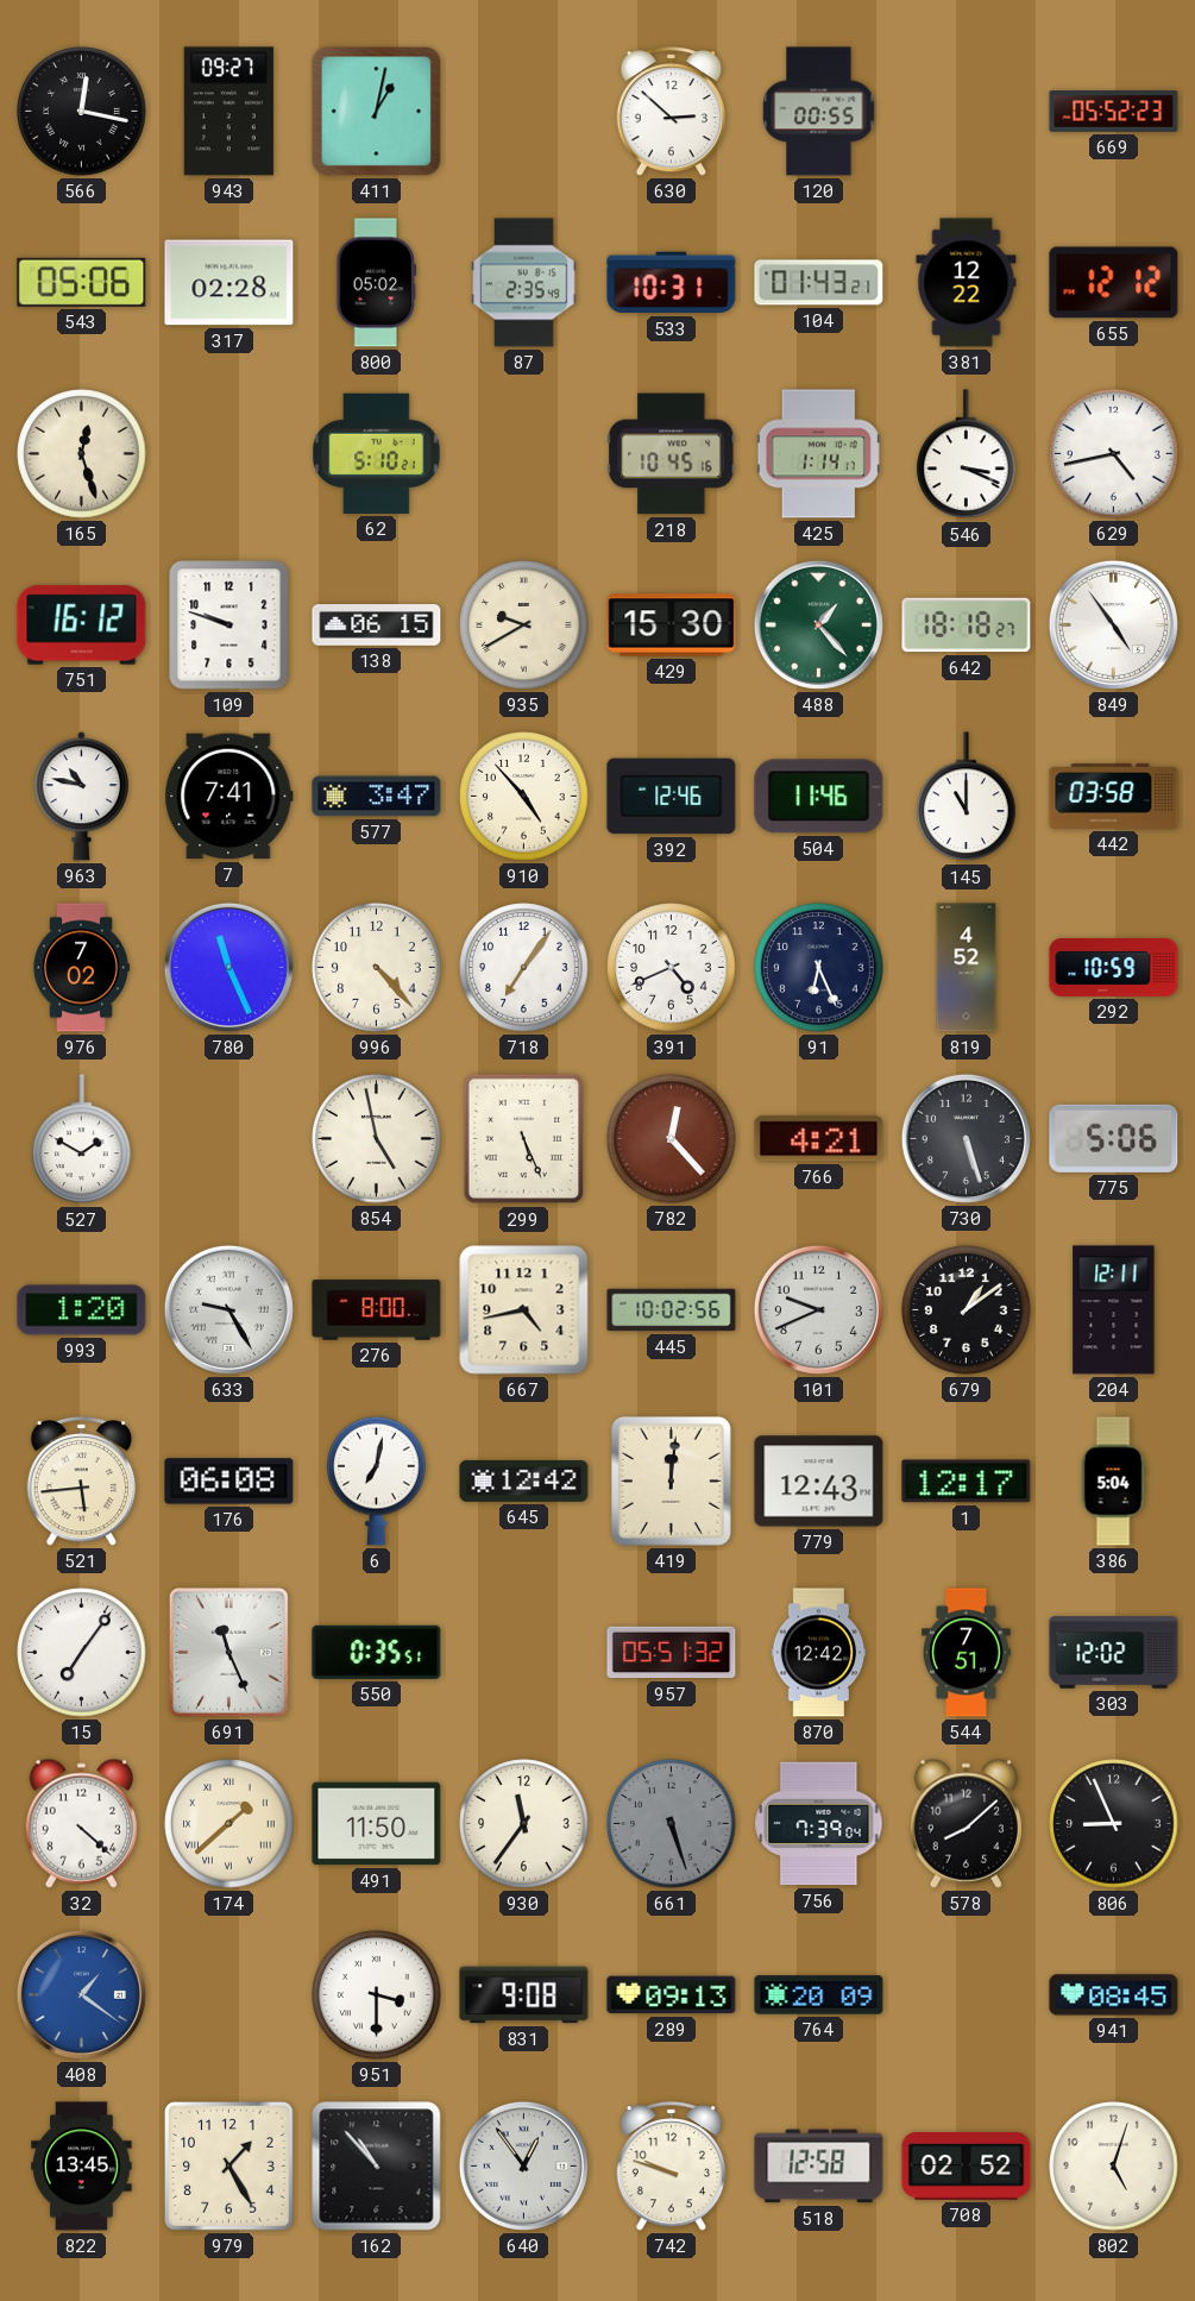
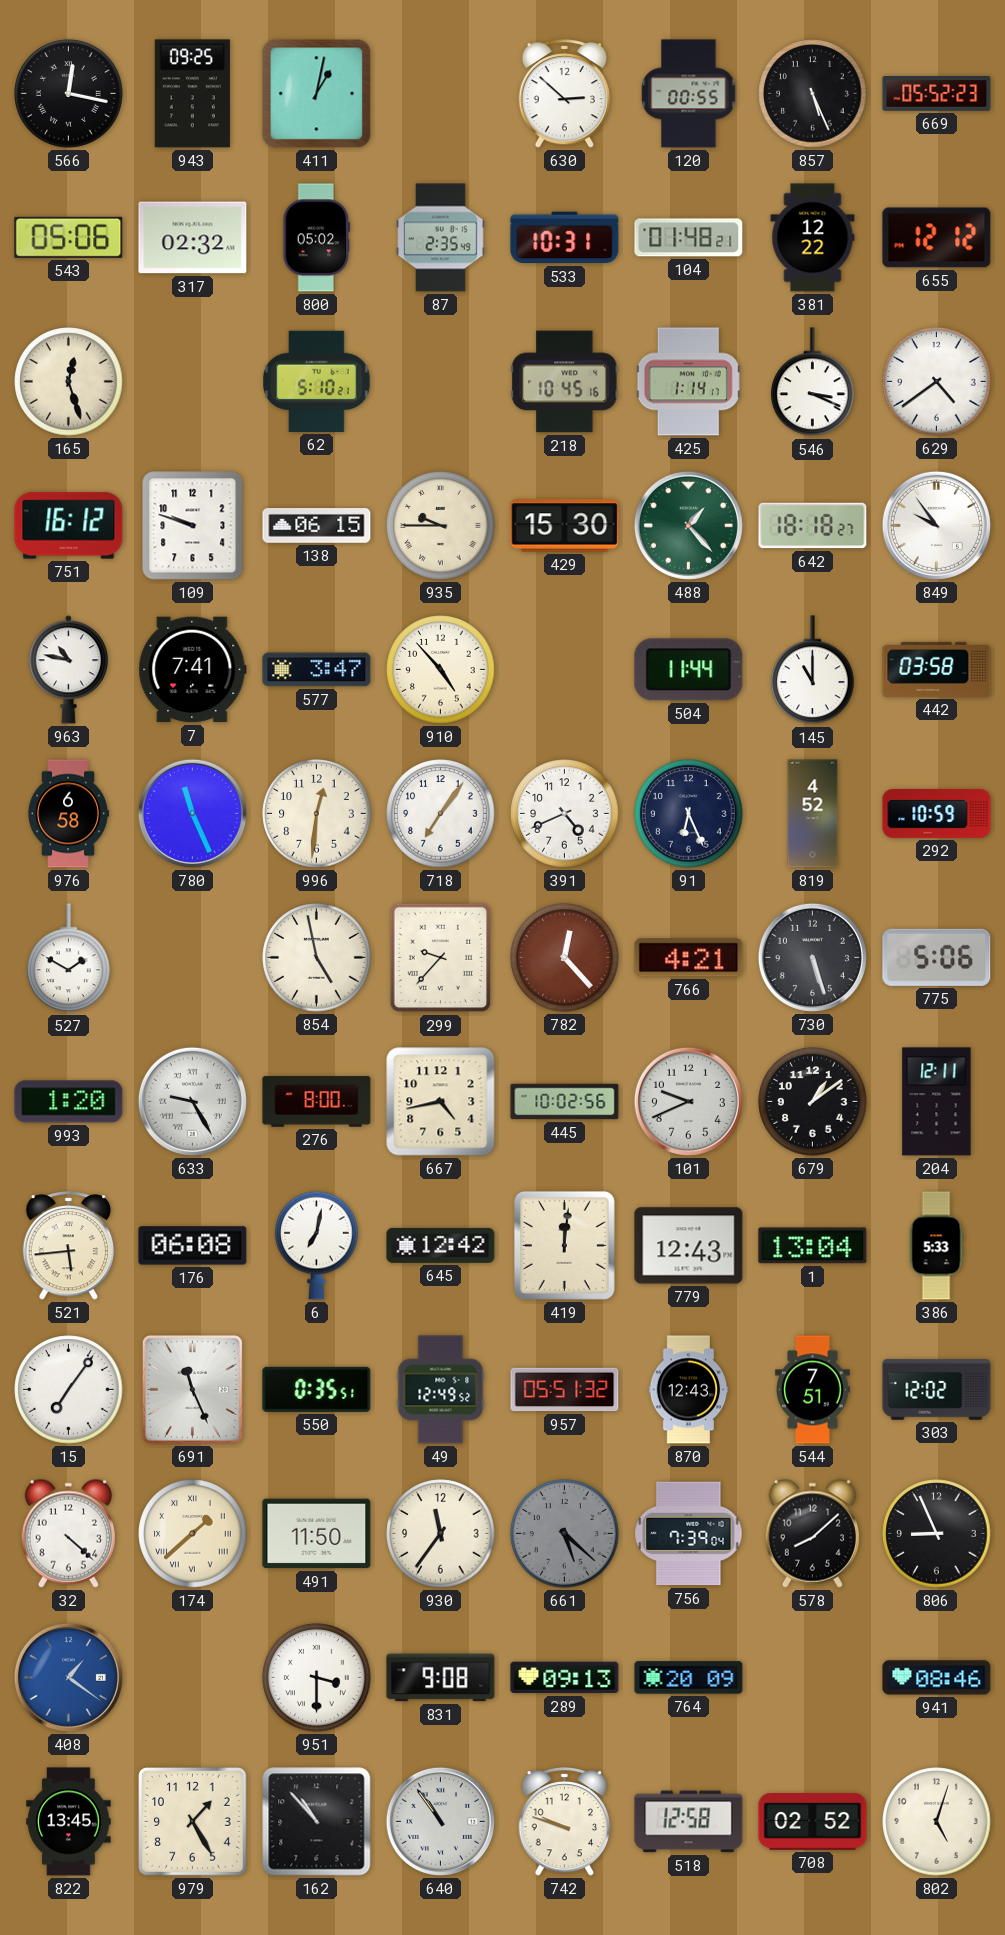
943: 09:27 -> 09:25 (192, 94)
857: none -> 5:26 (813, 94)
317: 02:28 -> 02:32 (193, 238)
104: 01:43 -> 01:48 (689, 238)
629: 4:43 -> 4:39 (937, 382)
935: 9:40 -> 9:45 (441, 526)
849: 4:54 -> 9:54 (936, 525)
392: 12:46 -> none (672, 797)
504: 11:46 -> 11:44 (689, 670)
976: 7:02 -> 6:58 (68, 814)
996: 4:23 -> 12:31 (317, 814)
299: 5:26 -> 9:37 (441, 958)
1: 12:17 -> 13:04 (813, 1246)
386: 5:04 -> 5:33 (936, 1246)
49: none -> 12:49 (441, 1390)
870: 12:42 -> 12:43 (689, 1390)
661: 5:27 -> 5:22 (565, 1534)
941: 08:45 -> 08:46 (937, 1678)
640: 12:54 -> 10:54 (440, 1821)
